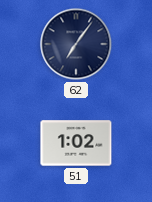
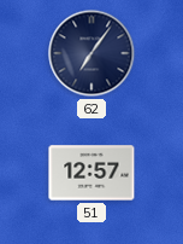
51: 1:02 -> 12:57 (91, 173)
